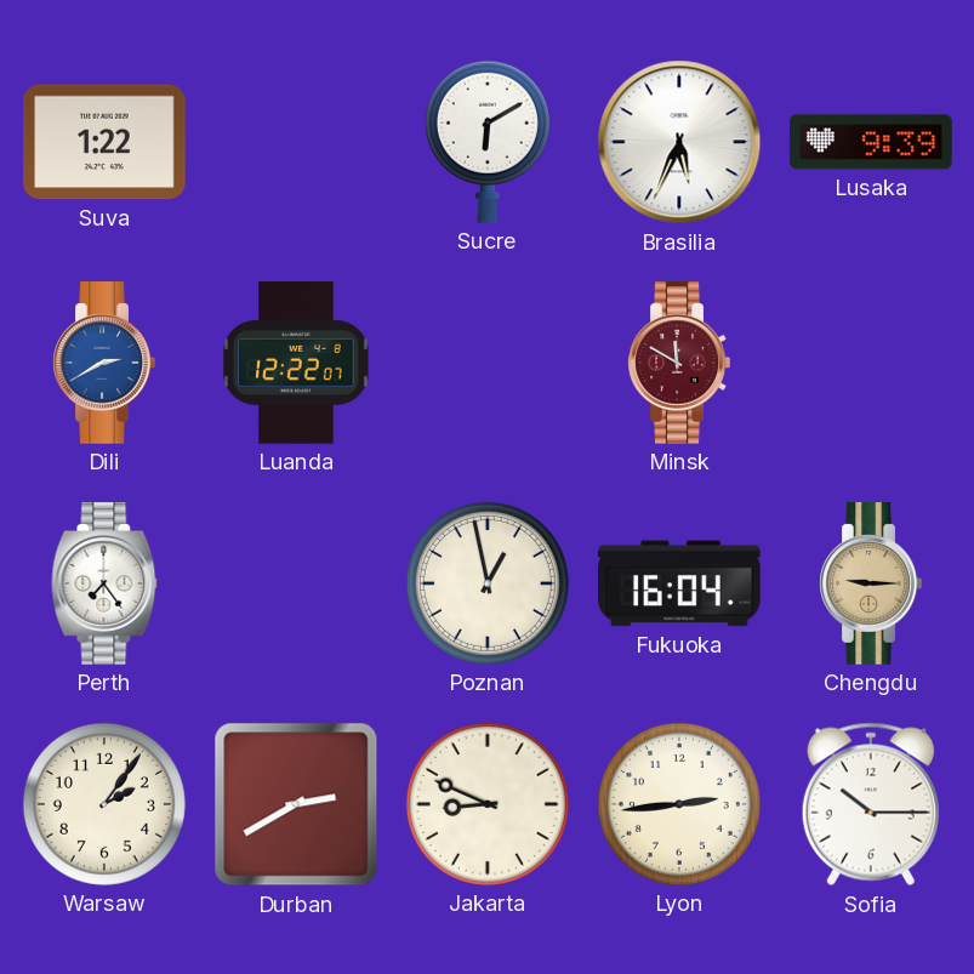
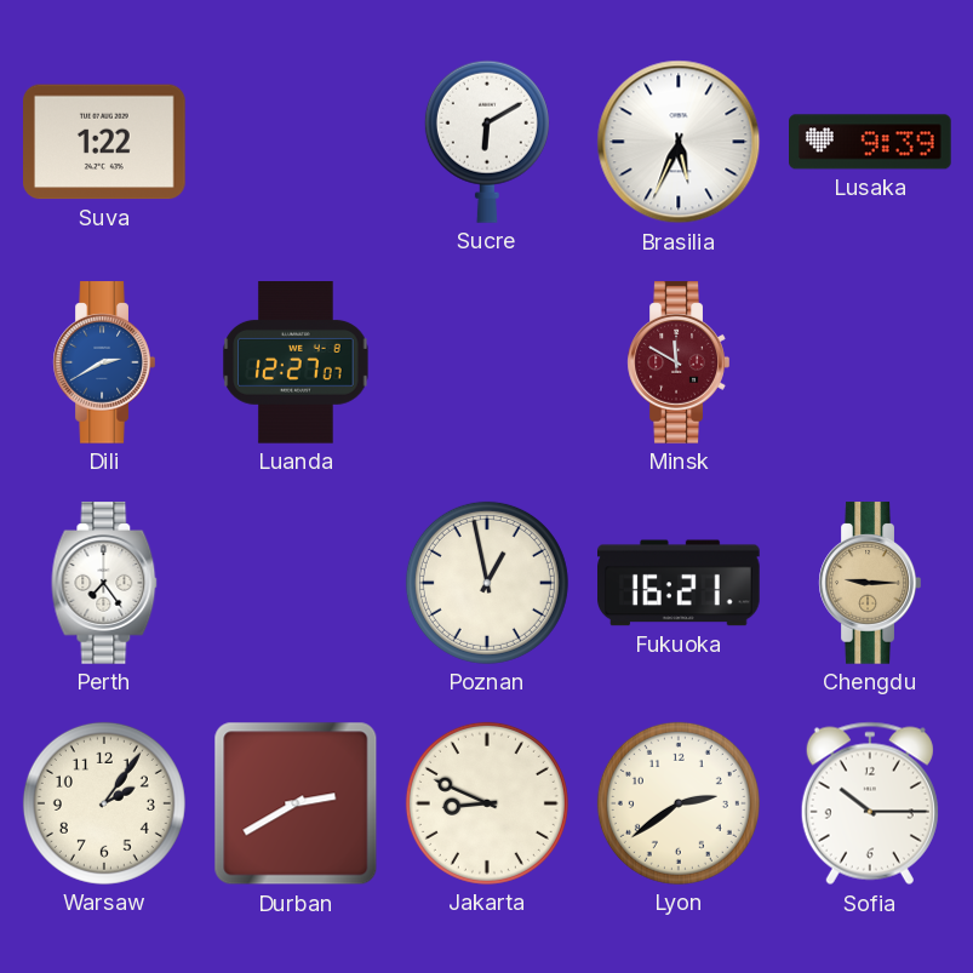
Luanda: 12:22 -> 12:27 (296, 362)
Fukuoka: 16:04 -> 16:21 (679, 583)
Lyon: 2:44 -> 2:39 (679, 803)
